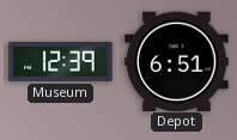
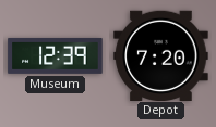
Depot: 6:51 -> 7:20 (161, 55)
